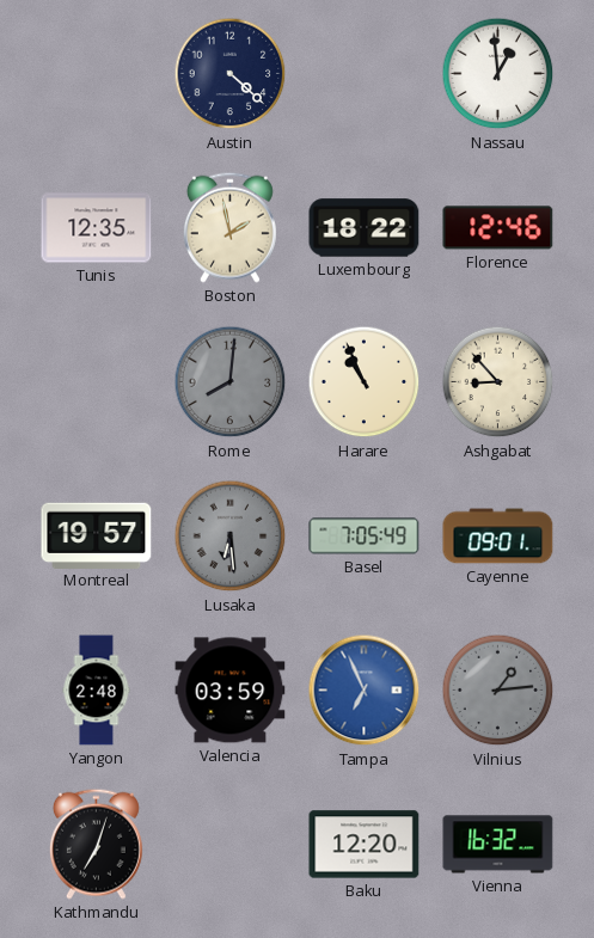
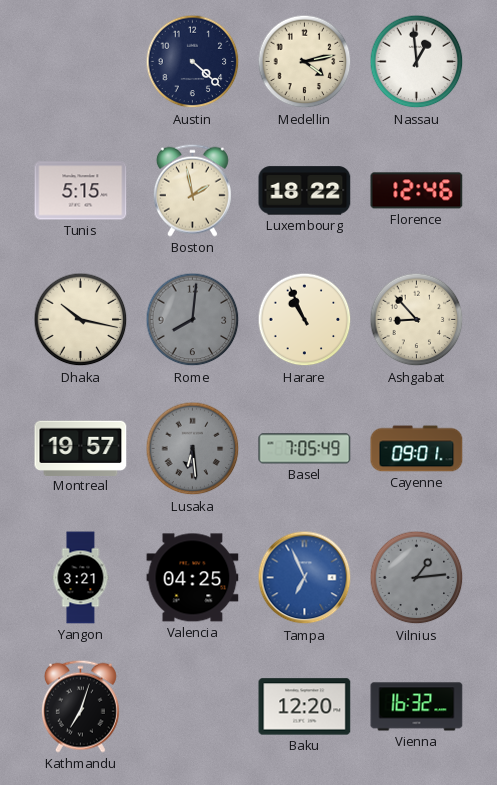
Medellin: none -> 4:13 (305, 62)
Tunis: 12:35 -> 5:15 (81, 191)
Dhaka: none -> 10:17 (81, 320)
Yangon: 2:48 -> 3:21 (81, 578)
Valencia: 03:59 -> 04:25 (193, 578)
